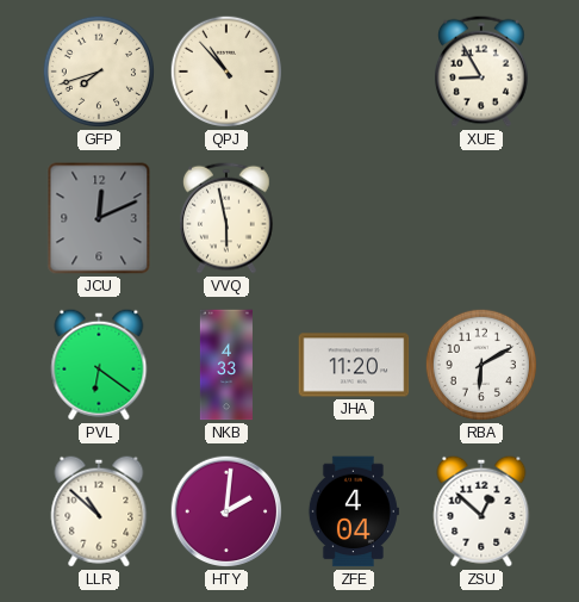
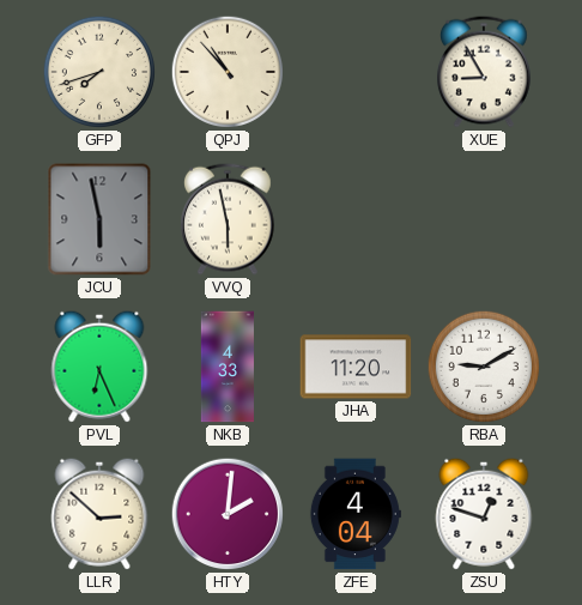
JCU: 12:11 -> 5:58 (99, 219)
PVL: 6:21 -> 6:26 (99, 367)
RBA: 6:10 -> 9:10 (484, 367)
LLR: 10:52 -> 2:52 (99, 514)
ZSU: 12:52 -> 12:48 (484, 514)
